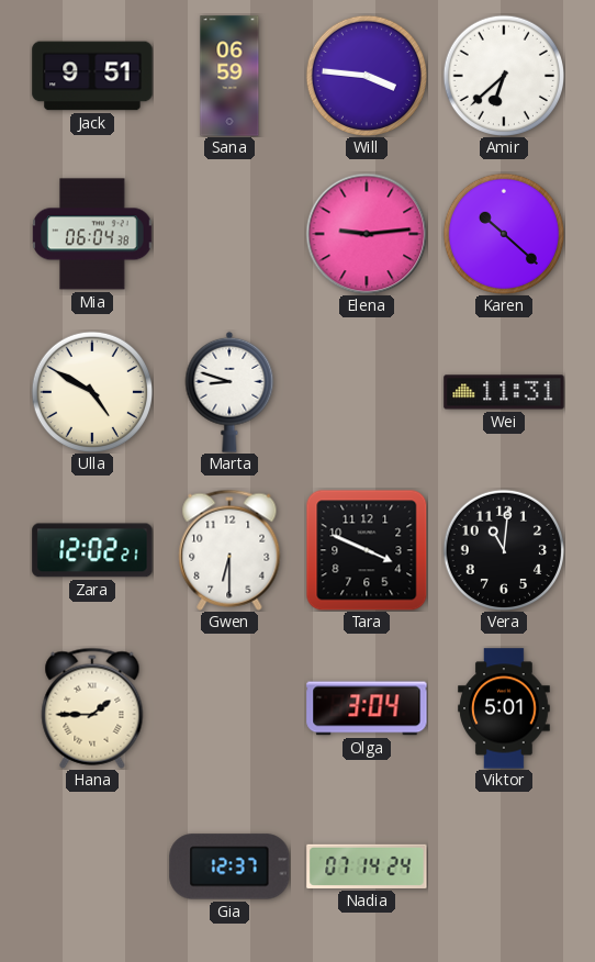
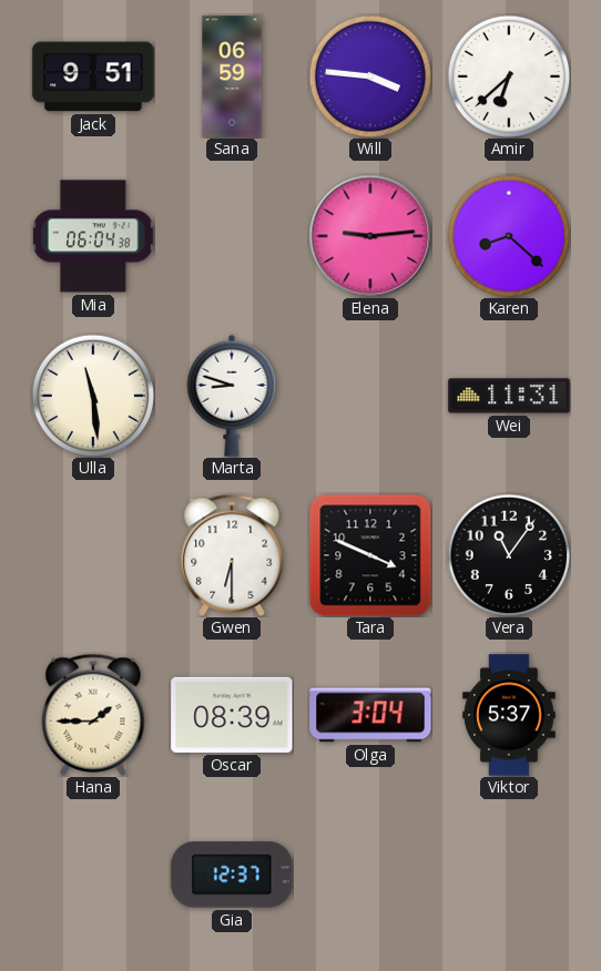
Karen: 10:22 -> 8:22 (508, 235)
Ulla: 4:50 -> 11:29 (92, 395)
Zara: 12:02 -> none (92, 550)
Vera: 11:01 -> 11:06 (508, 554)
Oscar: none -> 08:39 (232, 715)
Viktor: 5:01 -> 5:37 (509, 715)
Nadia: 07:14 -> none (367, 866)
